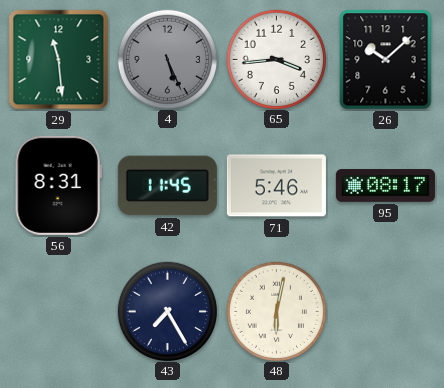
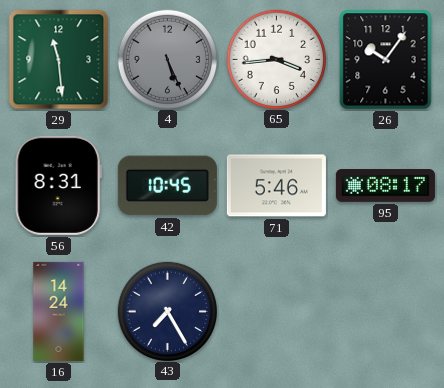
26: 10:08 -> 10:06 (386, 60)
42: 11:45 -> 10:45 (167, 186)
16: none -> 14:24 (59, 311)
48: 6:02 -> none (276, 311)
